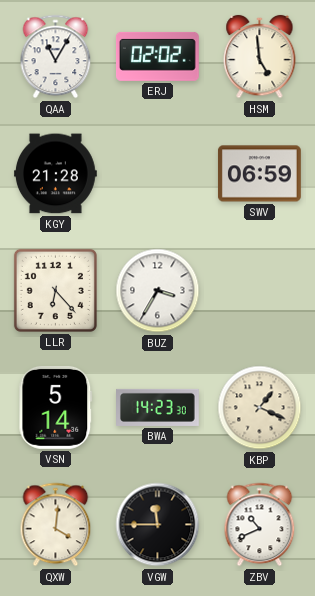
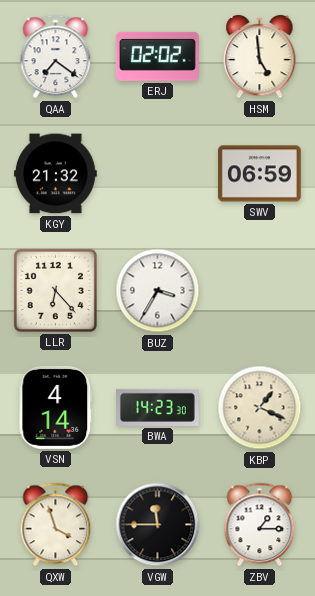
QAA: 11:05 -> 7:21 (56, 57)
KGY: 21:28 -> 21:32 (55, 174)
VSN: 5:14 -> 4:14 (56, 407)
QXW: 4:01 -> 3:57 (56, 525)
ZBV: 10:41 -> 1:15 (260, 525)
